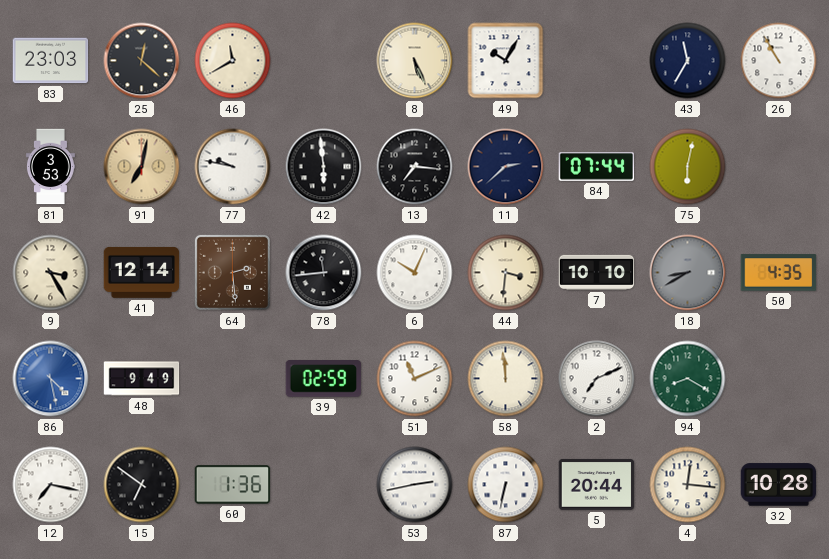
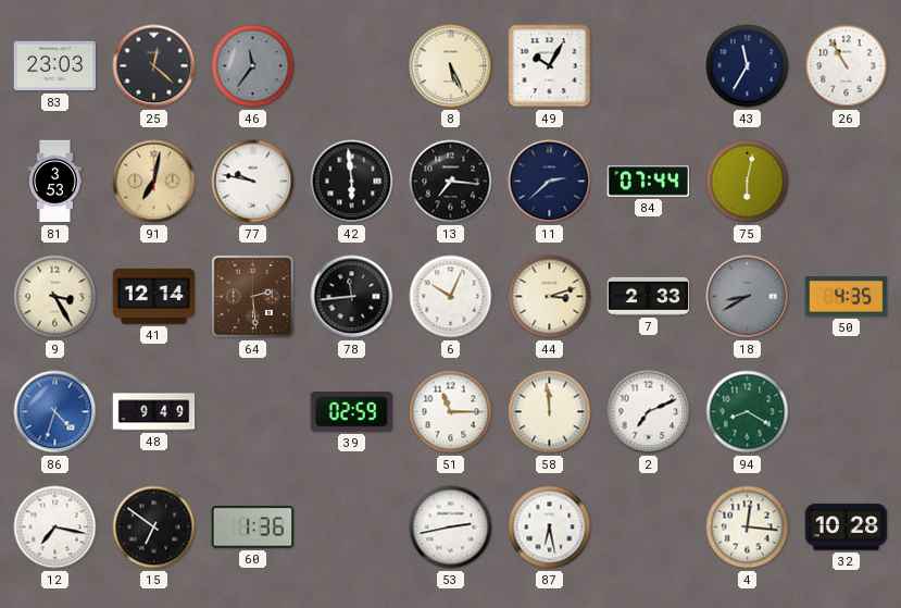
46: 11:40 -> 11:36 (253, 66)
46 dial: cream -> grey (253, 66)
44: 3:31 -> 3:12 (550, 297)
7: 10:10 -> 2:33 (649, 296)
86: 4:28 -> 4:33 (55, 412)
51: 11:11 -> 11:15 (451, 412)
87: 6:32 -> 6:28 (550, 528)
5: 20:44 -> none (597, 484)
